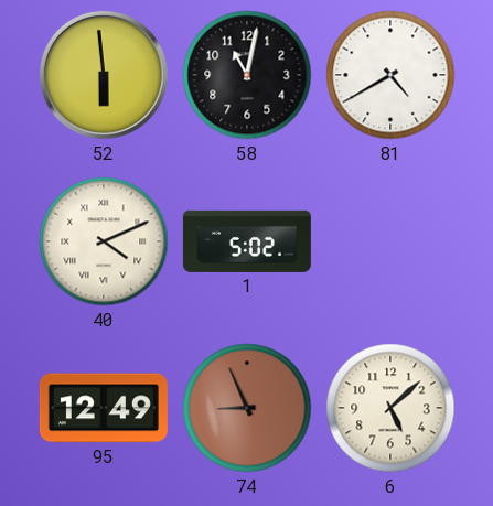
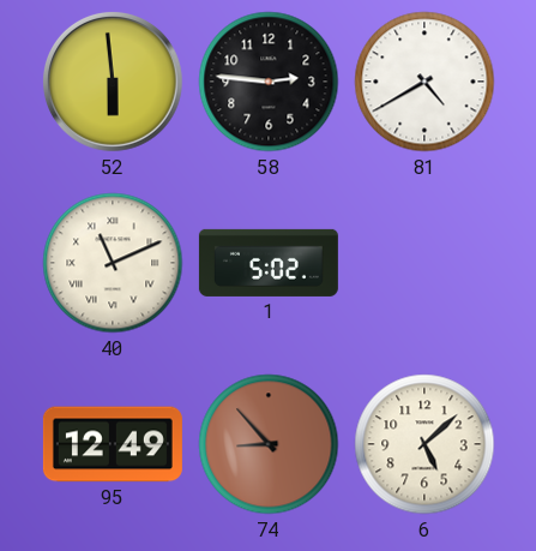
58: 11:02 -> 2:46 (269, 82)
40: 4:11 -> 11:11 (113, 263)
74: 8:56 -> 8:53 (269, 444)
